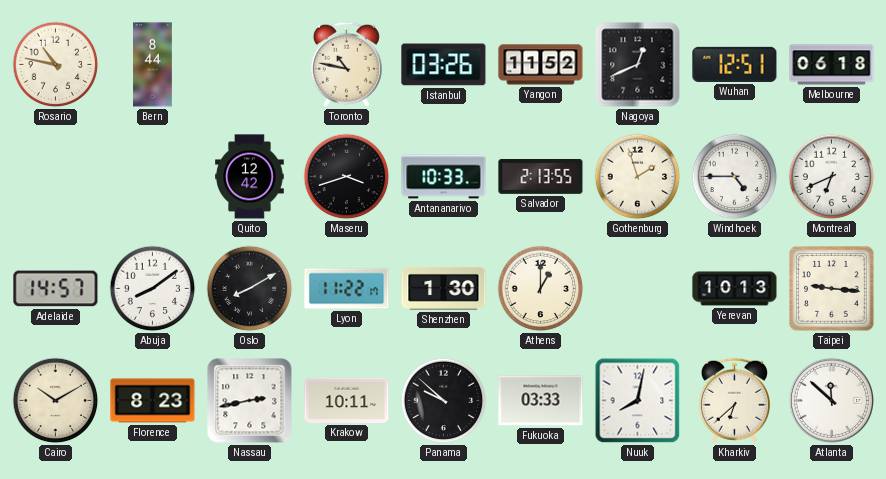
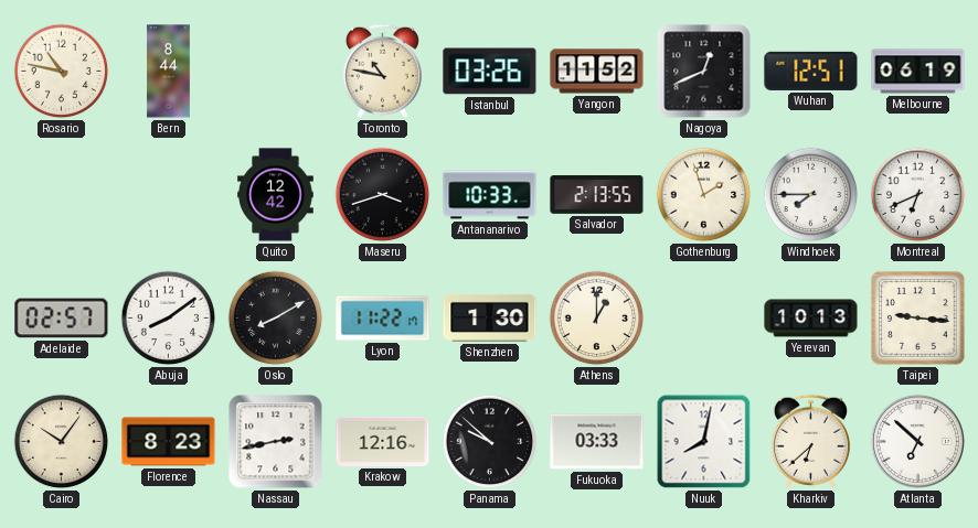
Melbourne: 06:18 -> 06:19 (918, 72)
Windhoek: 4:45 -> 7:45 (811, 195)
Adelaide: 14:57 -> 02:57 (62, 319)
Cairo: 10:10 -> 10:06 (62, 442)
Krakow: 10:11 -> 12:16 (383, 441)
Atlanta: 11:52 -> 6:52 (918, 442)
